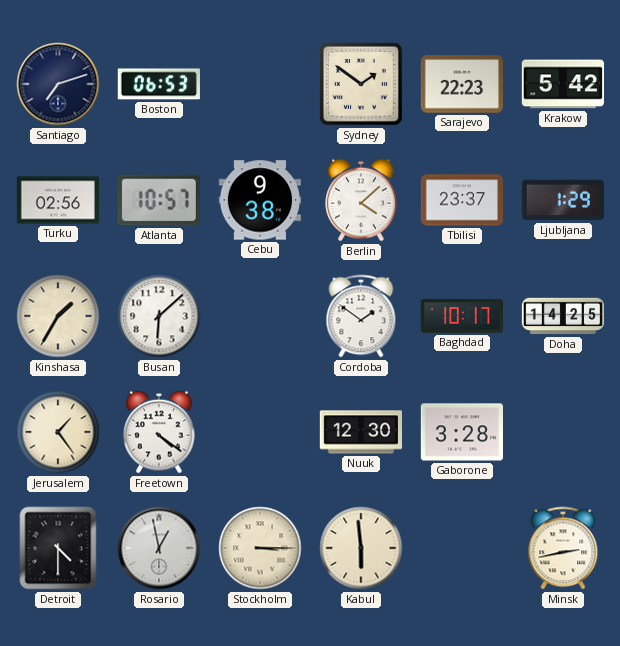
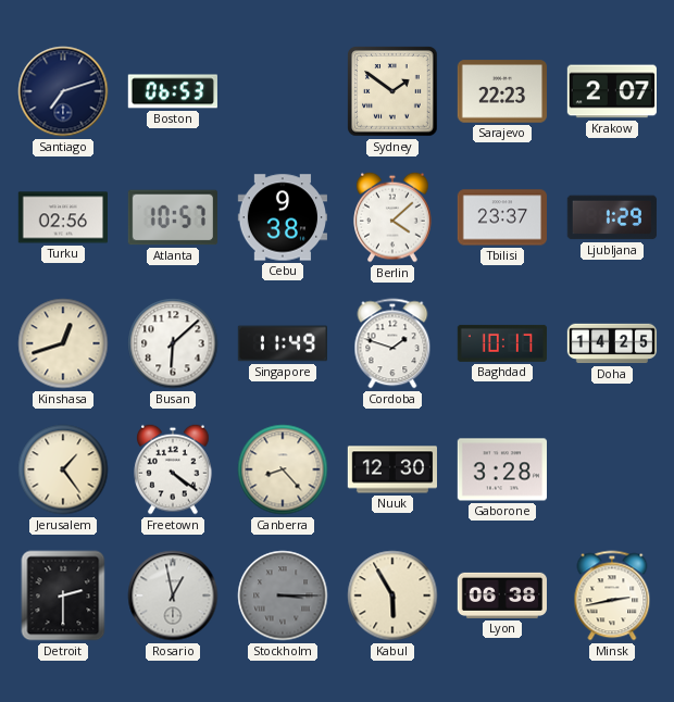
Krakow: 5:42 -> 2:07 (611, 91)
Kinshasa: 1:35 -> 12:42 (63, 343)
Singapore: none -> 11:49 (282, 343)
Cordoba: 1:51 -> 1:48 (392, 343)
Canberra: none -> 8:23 (283, 469)
Detroit: 4:30 -> 2:30 (63, 596)
Stockholm dial: cream -> grey (283, 596)
Kabul: 5:59 -> 5:55 (392, 596)
Lyon: none -> 06:38 (502, 596)
